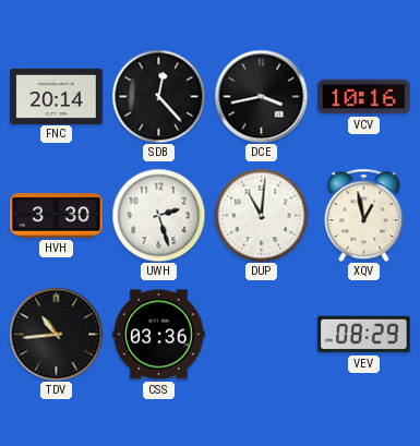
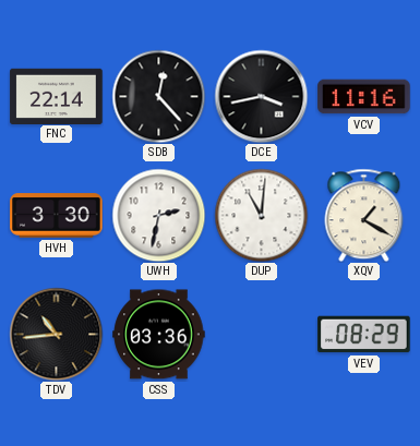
FNC: 20:14 -> 22:14 (57, 96)
VCV: 10:16 -> 11:16 (364, 97)
UWH: 2:27 -> 2:32 (158, 215)
XQV: 12:58 -> 1:20 (364, 215)
